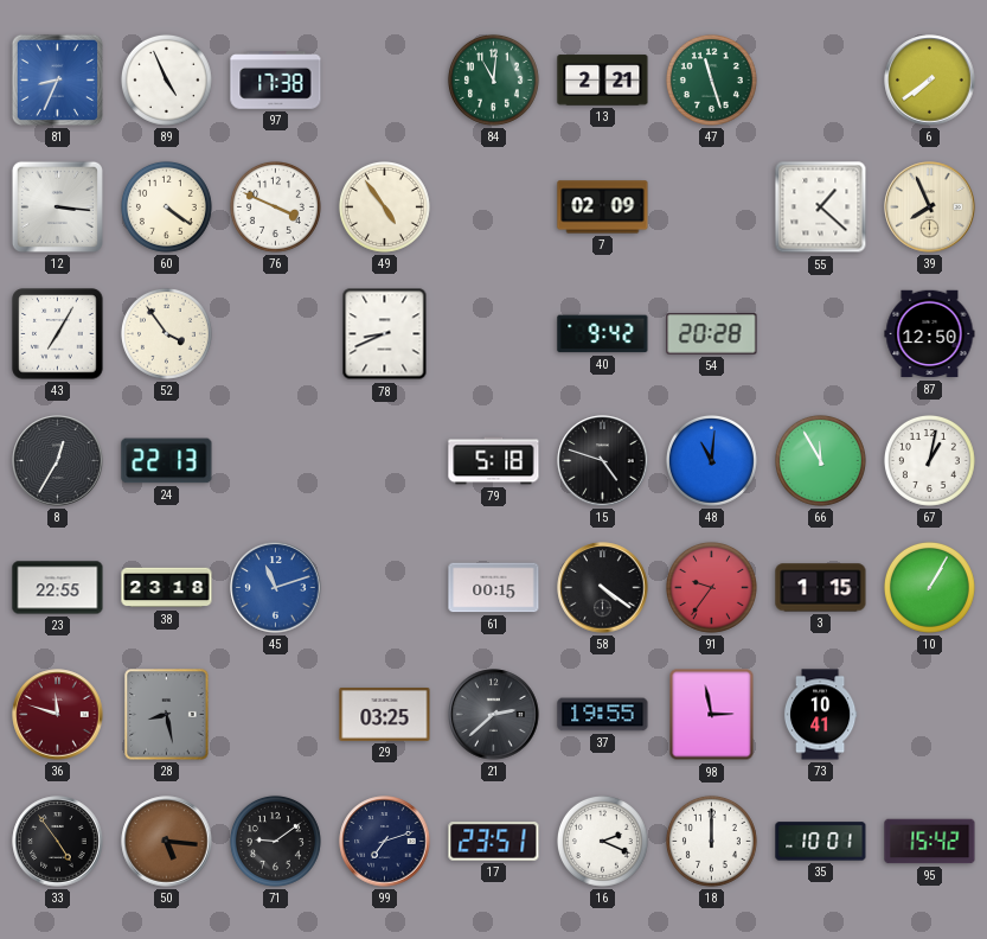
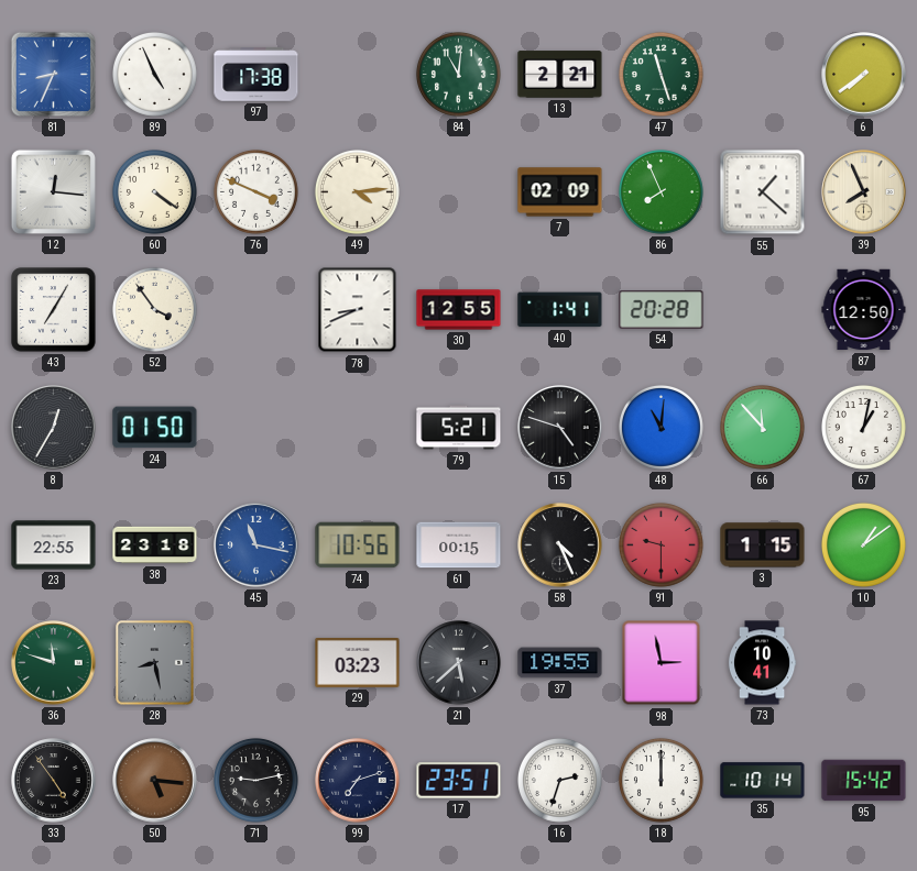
12: 3:16 -> 12:16 (53, 191)
49: 4:54 -> 4:14 (357, 191)
86: none -> 7:56 (661, 191)
30: none -> 12:55 (459, 310)
40: 9:42 -> 1:41 (560, 310)
24: 22:13 -> 01:50 (155, 428)
79: 5:18 -> 5:21 (459, 428)
66: 11:55 -> 11:53 (762, 427)
45: 11:12 -> 11:17 (256, 545)
74: none -> 10:56 (358, 545)
58: 4:21 -> 4:26 (560, 545)
91: 9:36 -> 9:30 (661, 544)
10: 1:05 -> 1:09 (863, 544)
36 dial: burgundy -> green (54, 663)
29: 03:25 -> 03:23 (358, 663)
21: 2:38 -> 5:38 (459, 663)
71: 9:09 -> 9:13 (255, 780)
16: 2:19 -> 2:33 (559, 780)
35: 10:01 -> 10:14 (763, 781)
